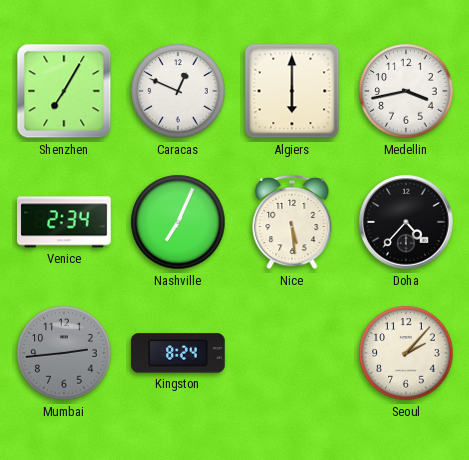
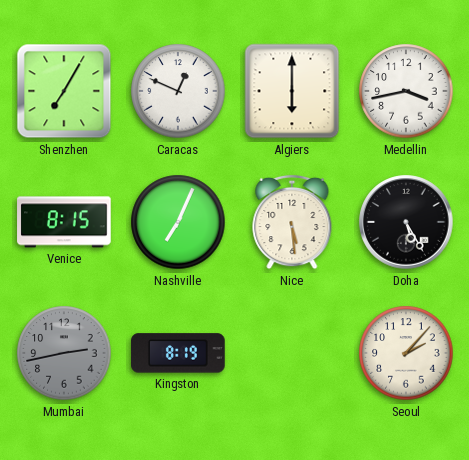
Venice: 2:34 -> 8:15 (64, 222)
Doha: 4:37 -> 5:25 (406, 222)
Mumbai: 2:44 -> 2:43 (64, 353)
Kingston: 8:24 -> 8:19 (178, 353)
